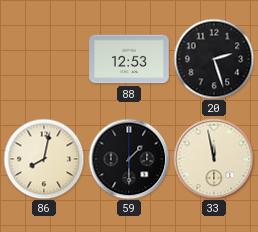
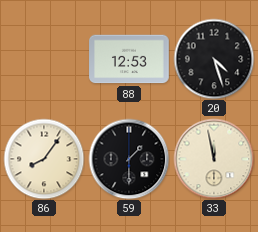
20: 2:27 -> 4:27 (214, 59)
86: 8:02 -> 8:06 (44, 159)
